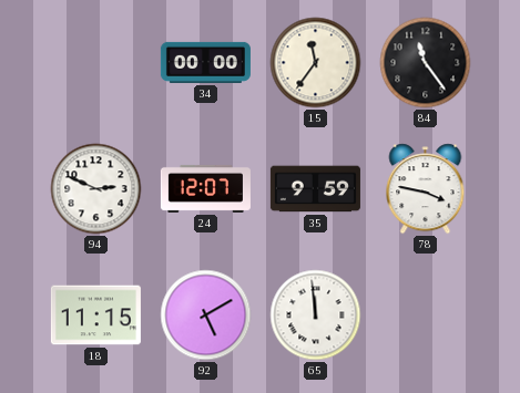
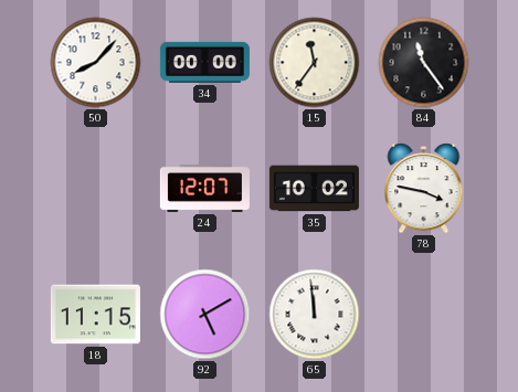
50: none -> 8:07 (96, 63)
94: 2:49 -> none (96, 189)
35: 9:59 -> 10:02 (314, 189)
